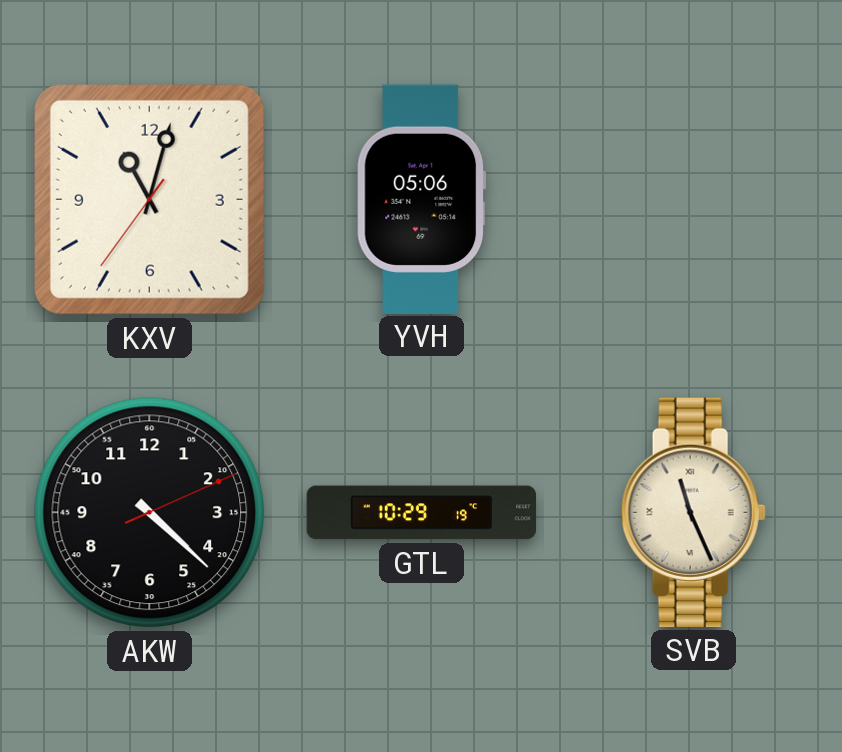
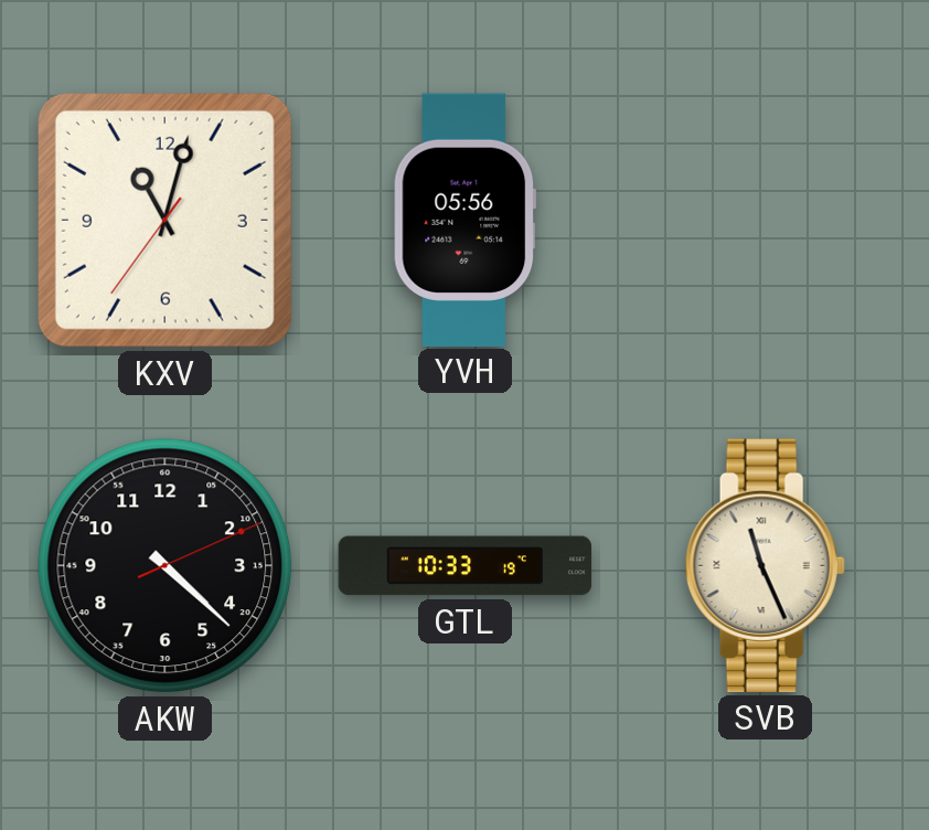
YVH: 05:06 -> 05:56 (466, 220)
GTL: 10:29 -> 10:33 (466, 566)
